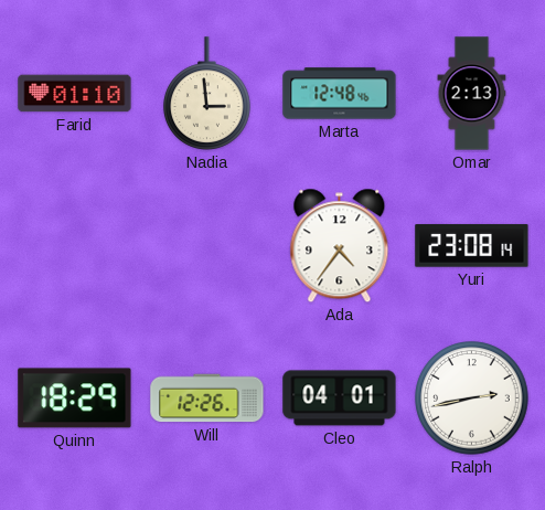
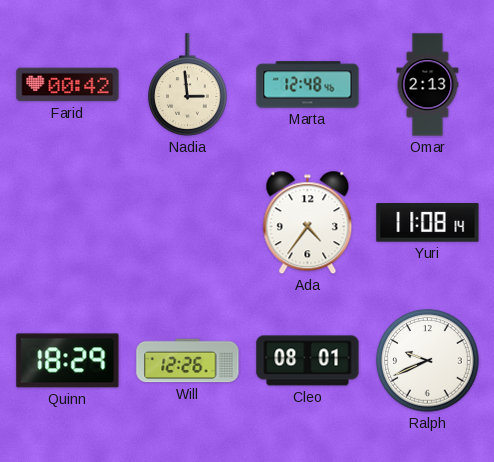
Farid: 01:10 -> 00:42 (68, 85)
Yuri: 23:08 -> 11:08 (428, 223)
Cleo: 04:01 -> 08:01 (308, 361)
Ralph: 2:43 -> 9:41 (428, 361)
